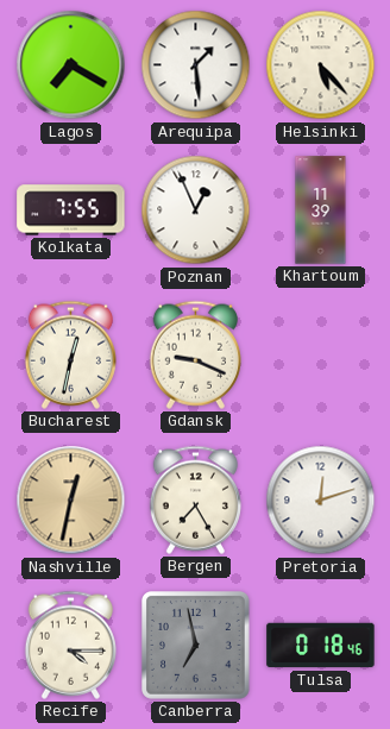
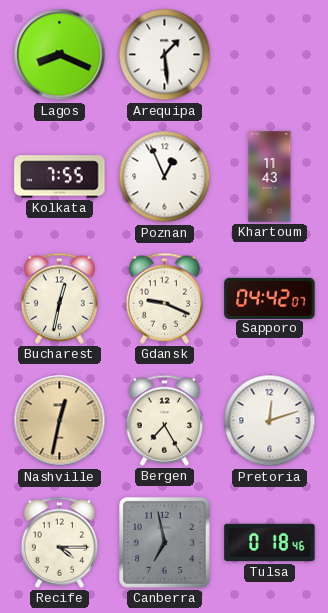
Lagos: 7:20 -> 8:19 (60, 55)
Helsinki: 5:23 -> none (321, 65)
Khartoum: 11:39 -> 11:43 (270, 177)
Sapporo: none -> 04:42 (270, 298)
